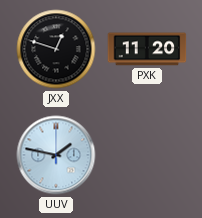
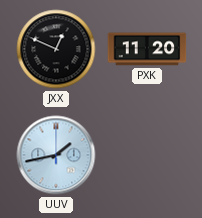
JXX: 12:48 -> 12:49 (56, 49)
UUV: 1:47 -> 1:43 (56, 155)
